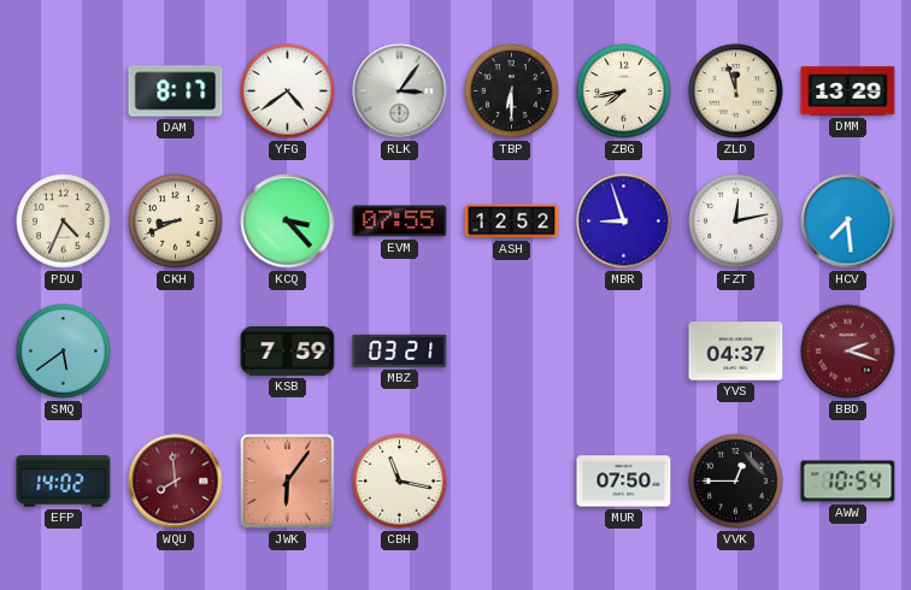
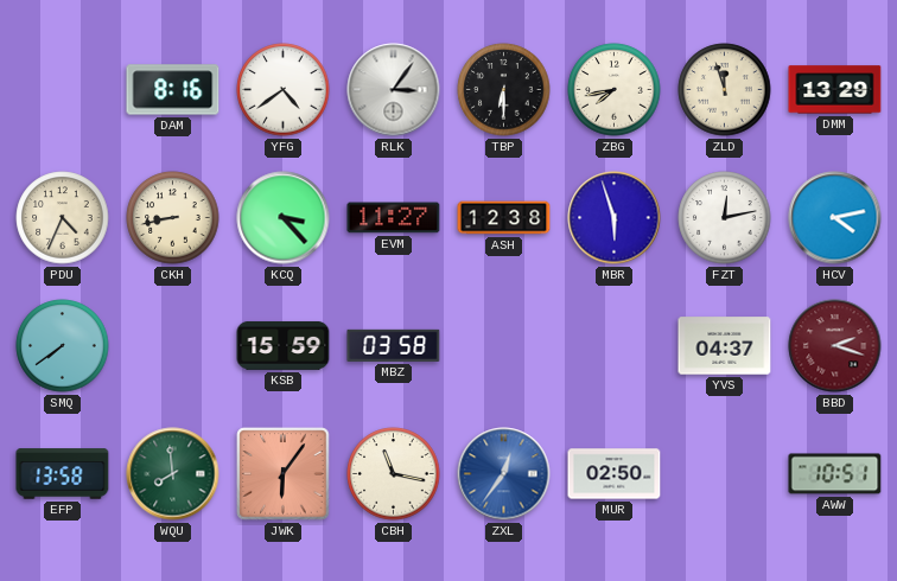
DAM: 8:17 -> 8:16 (173, 90)
CKH: 8:41 -> 8:43 (173, 218)
EVM: 07:55 -> 11:27 (394, 218)
ASH: 12:52 -> 12:38 (504, 218)
MBR: 8:57 -> 5:57 (615, 218)
HCV: 7:29 -> 4:13 (835, 218)
SMQ: 5:39 -> 7:39 (63, 346)
KSB: 7:59 -> 15:59 (284, 345)
MBZ: 03:21 -> 03:58 (394, 345)
EFP: 14:02 -> 13:58 (63, 474)
WQU dial: burgundy -> green (173, 474)
ZXL: none -> 12:36 (504, 474)
MUR: 07:50 -> 02:50 (615, 474)
VVK: 12:45 -> none (736, 482)
AWW: 10:54 -> 10:51 (835, 474)
